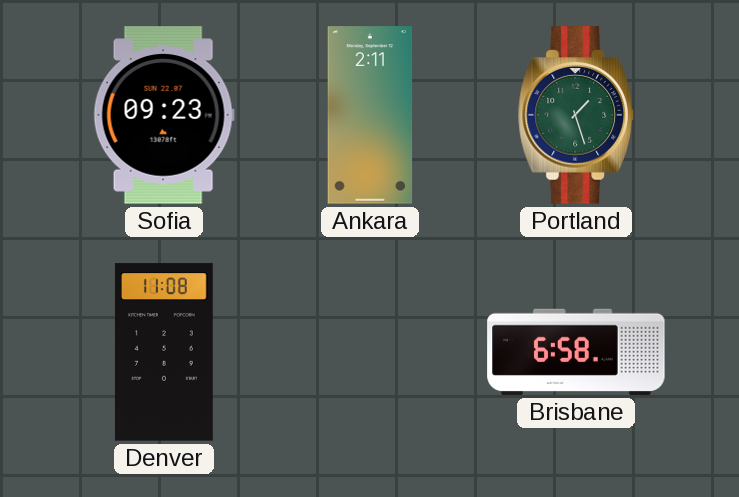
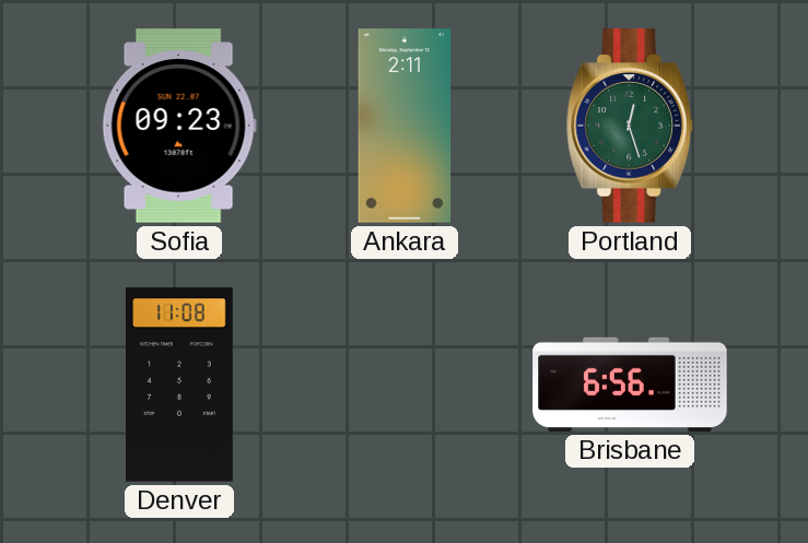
Portland: 1:27 -> 12:27 (630, 126)
Brisbane: 6:58 -> 6:56 (630, 385)
